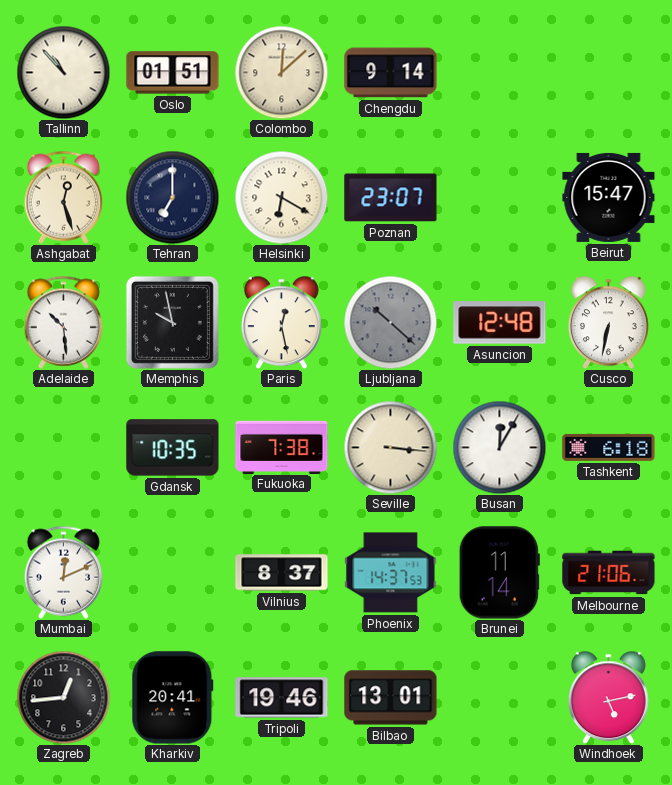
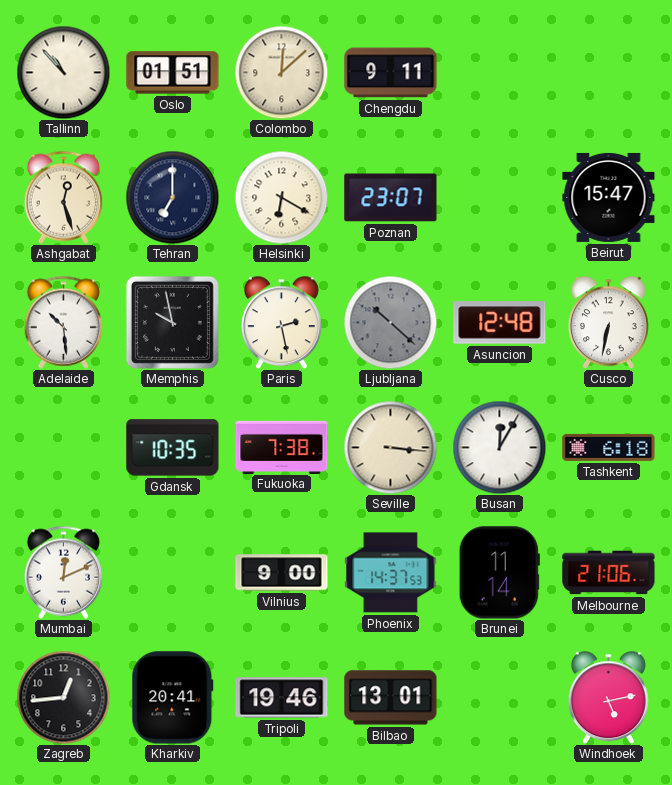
Chengdu: 9:14 -> 9:11 (391, 73)
Paris: 12:28 -> 2:28 (281, 322)
Vilnius: 8:37 -> 9:00 (282, 573)
